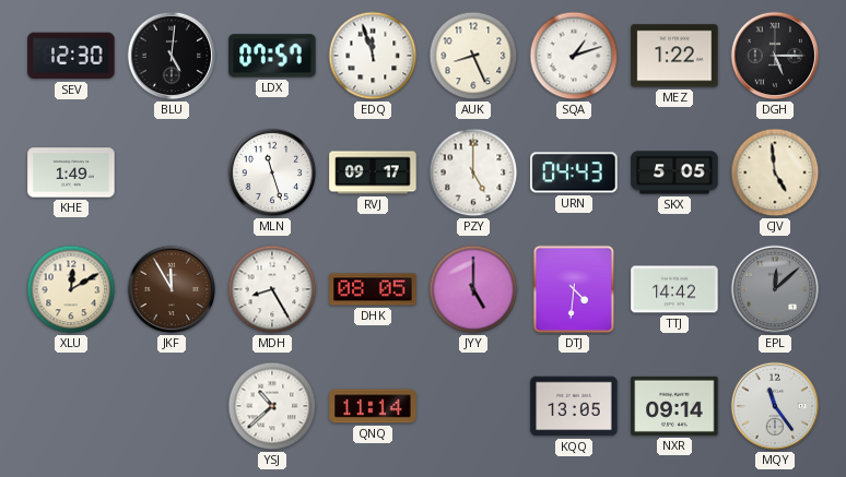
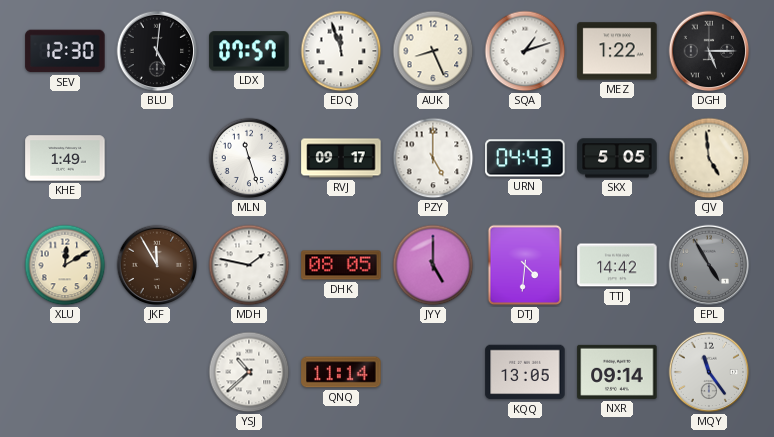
MDH: 8:25 -> 1:47 (249, 265)
EPL: 12:08 -> 4:55 (709, 265)
